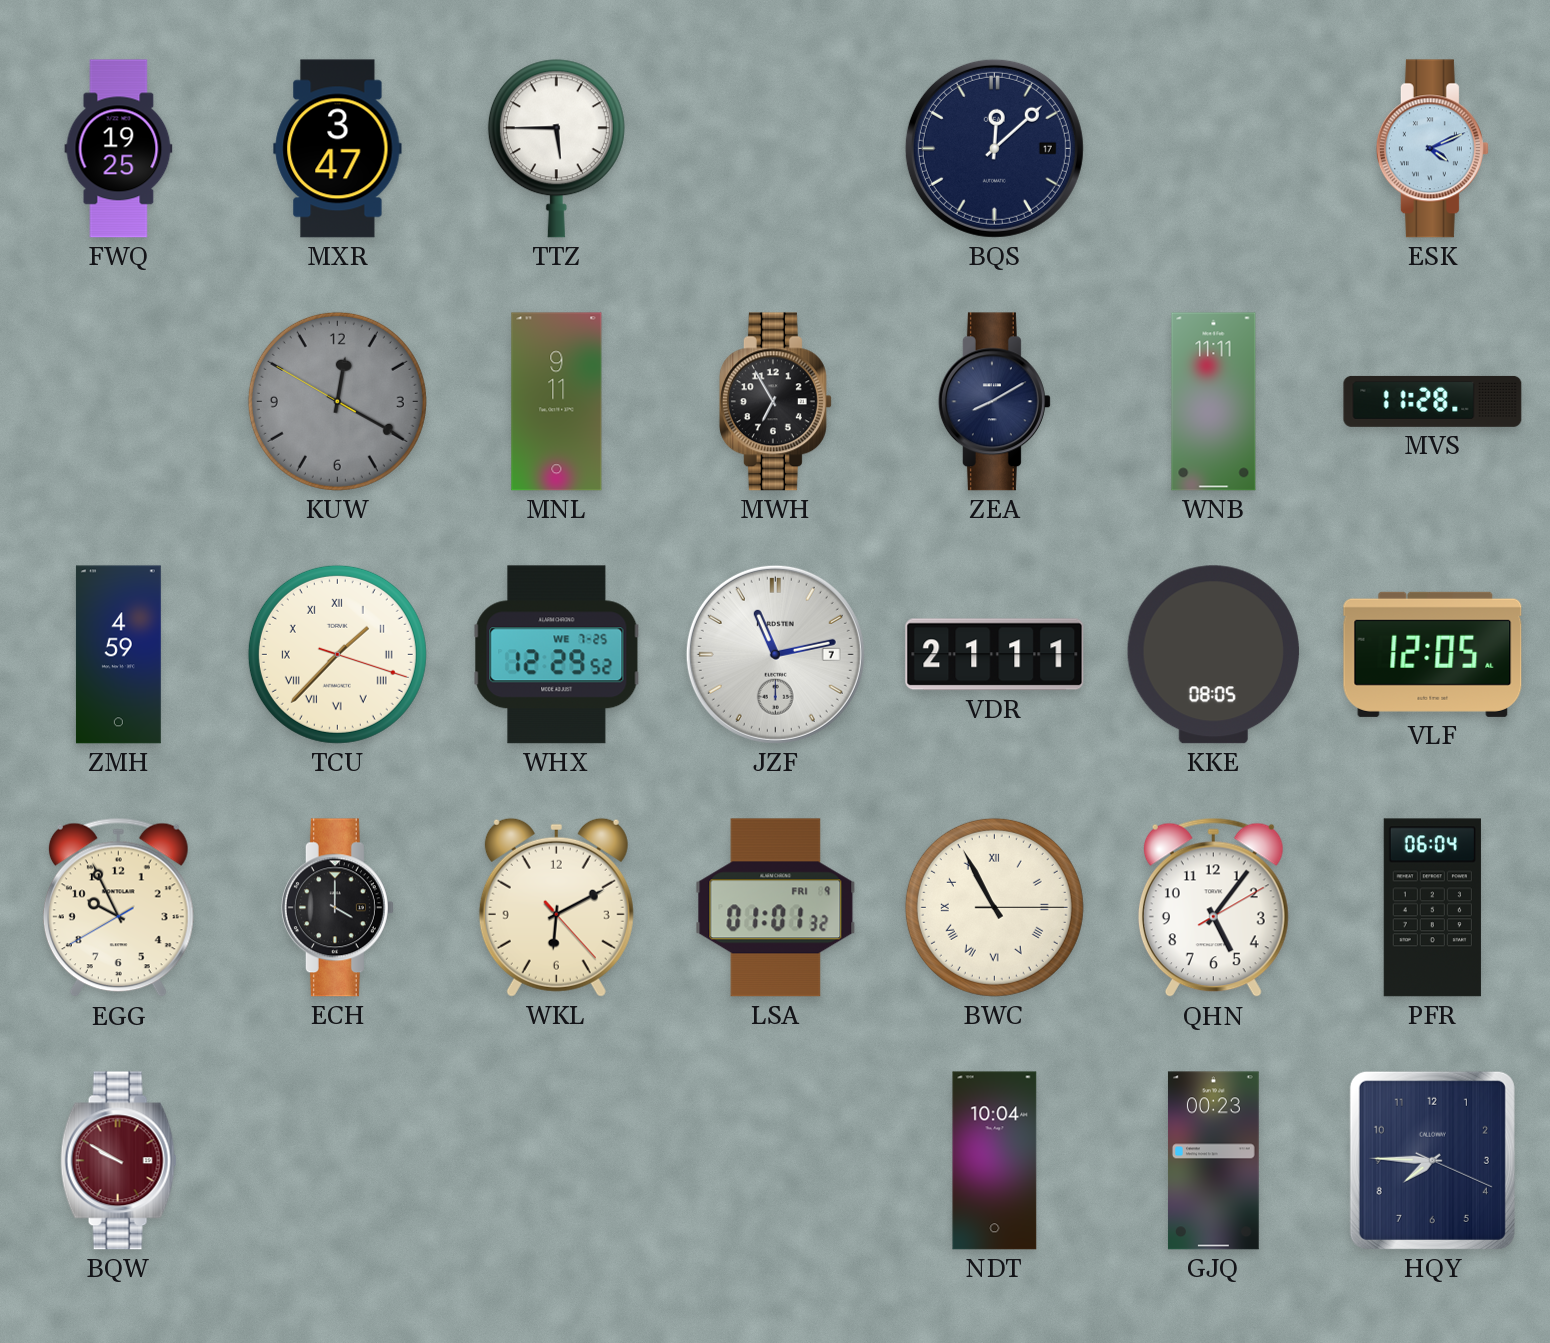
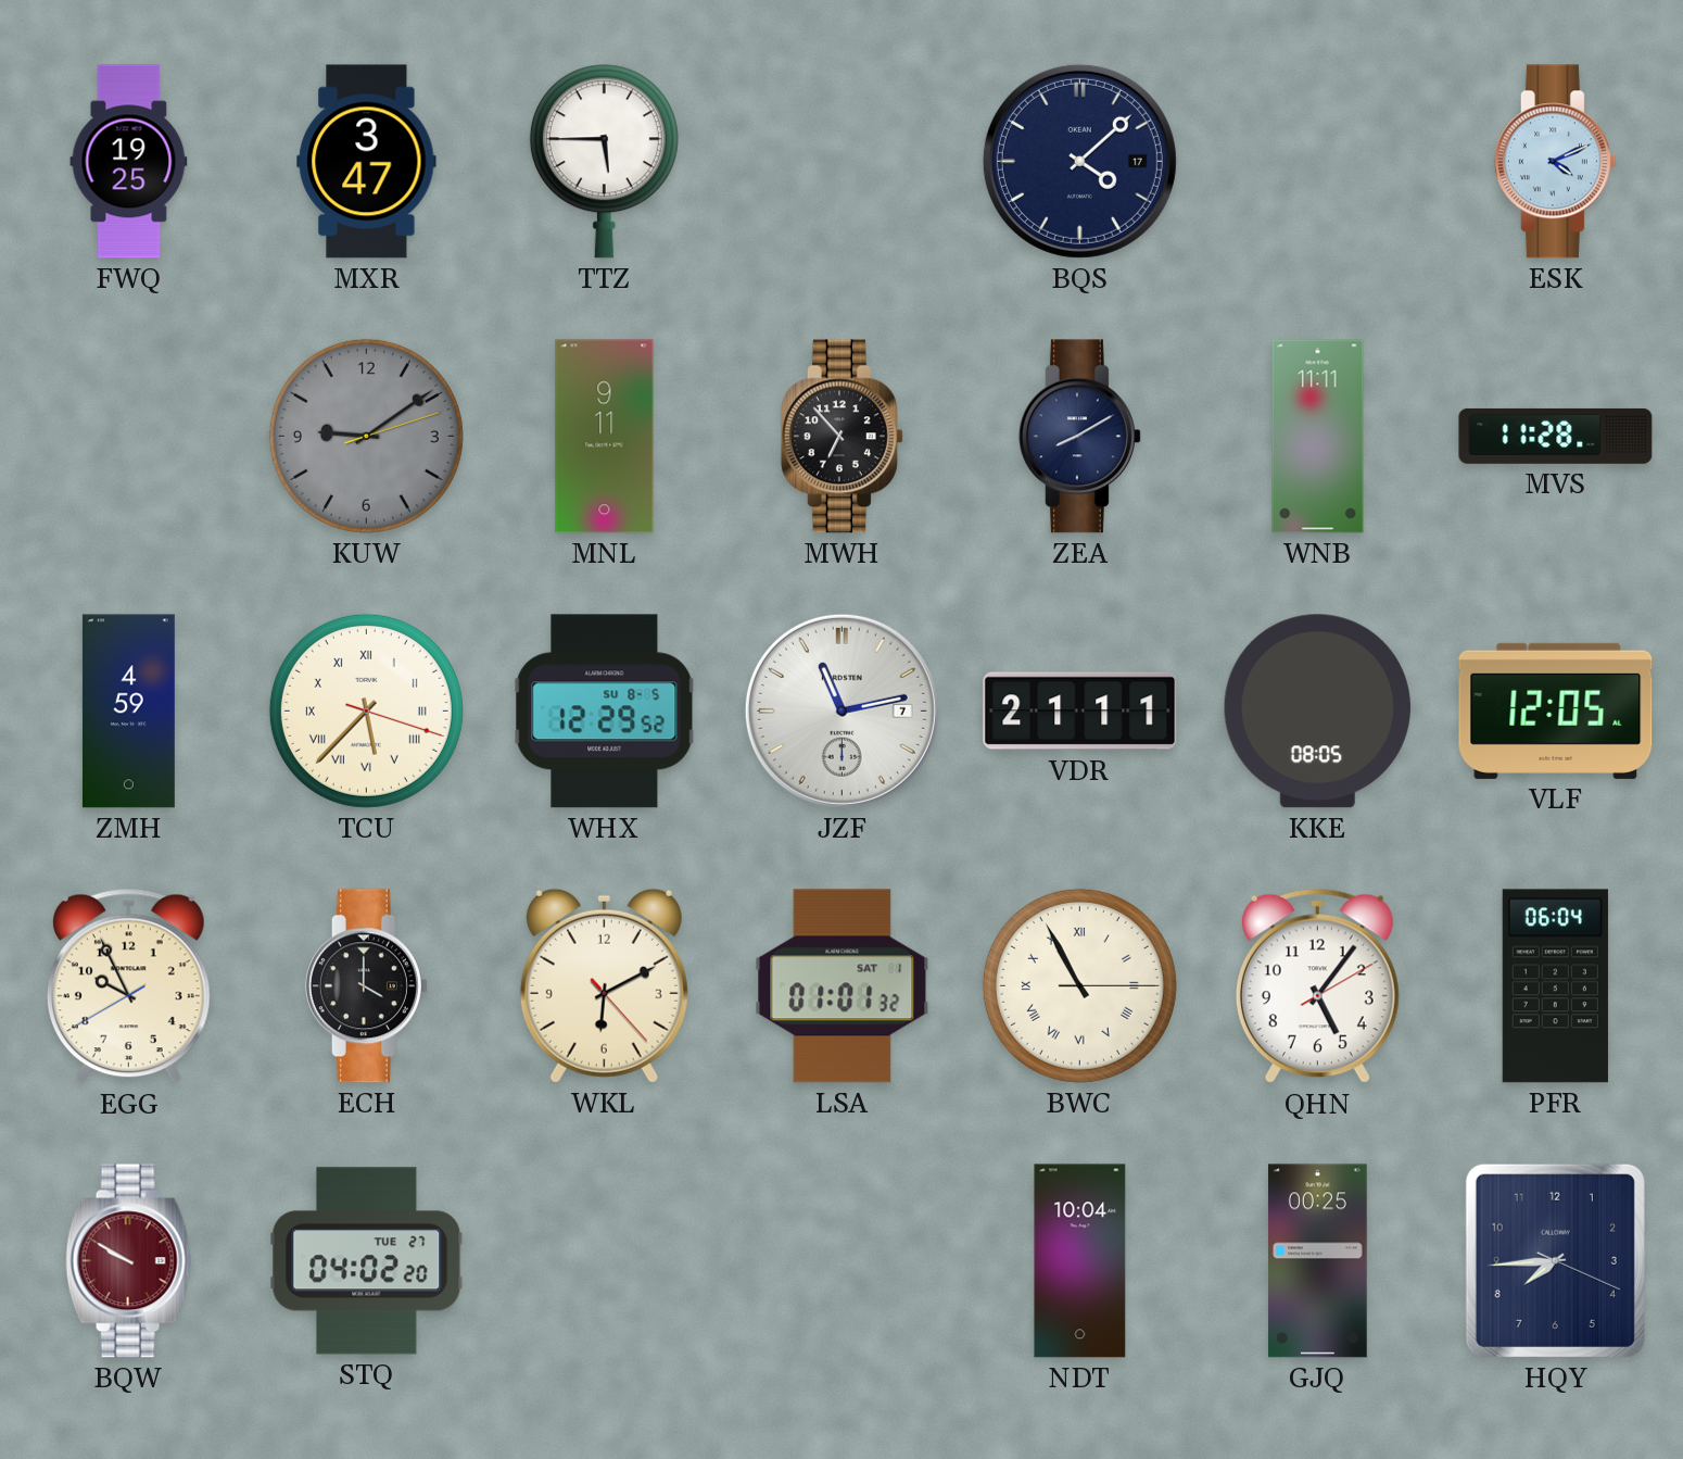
BQS: 12:08 -> 4:08 (1079, 161)
KUW: 12:19 -> 9:09 (366, 436)
MWH: 6:55 -> 6:53 (841, 437)
TCU: 1:37 -> 5:37 (366, 710)
WHX date: WE 7-25 -> SU 8-5 (605, 712)
LSA date: FRI 9 -> SAT 1 (843, 986)
STQ: none -> 04:02 (367, 1261)
GJQ: 00:23 -> 00:25 (1317, 1261)
HQY: 7:45 -> 7:44 (1555, 1260)
